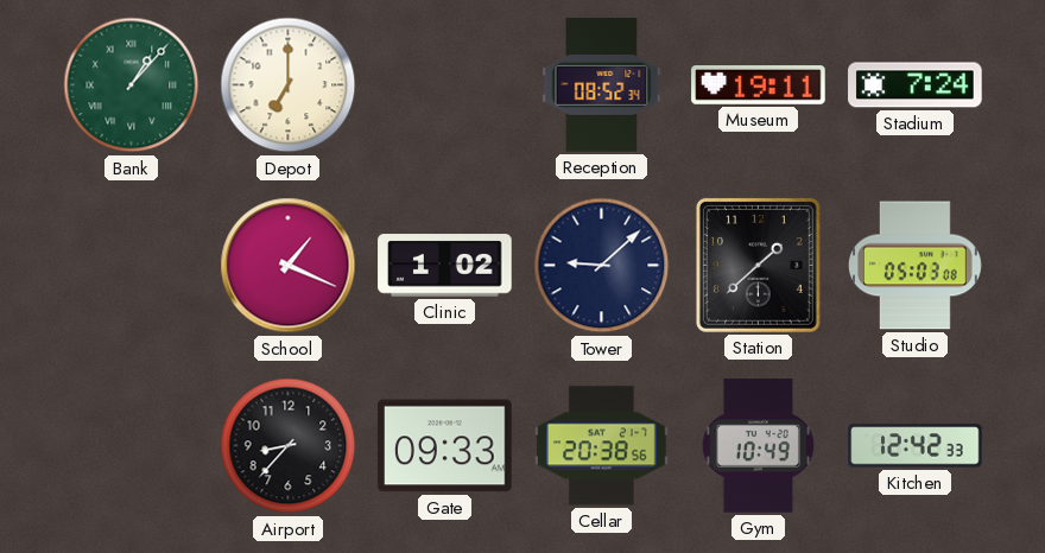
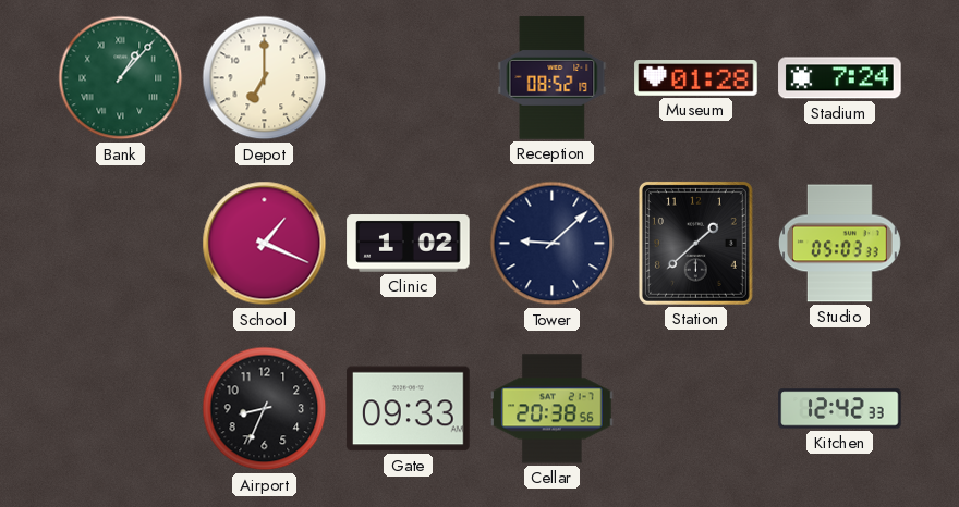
Reception: 08:52:34 -> 08:52:19 (553, 78)
Museum: 19:11 -> 01:28 (696, 78)
Studio: 05:03:08 -> 05:03:33 (840, 244)
Airport: 8:37 -> 8:34 (265, 409)
Gym: 10:49 -> none (758, 446)
